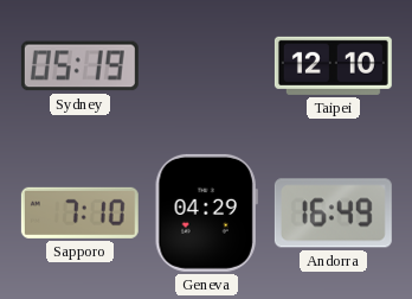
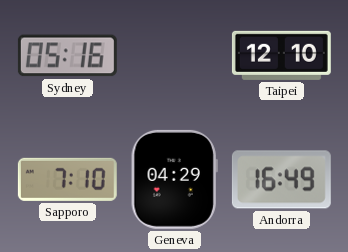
Sydney: 05:19 -> 05:16 (67, 56)
